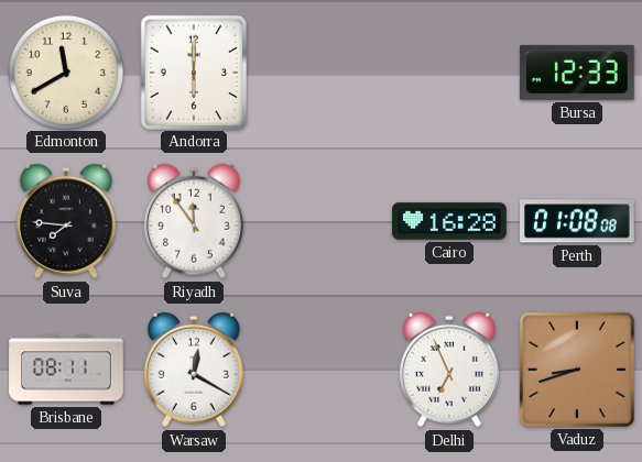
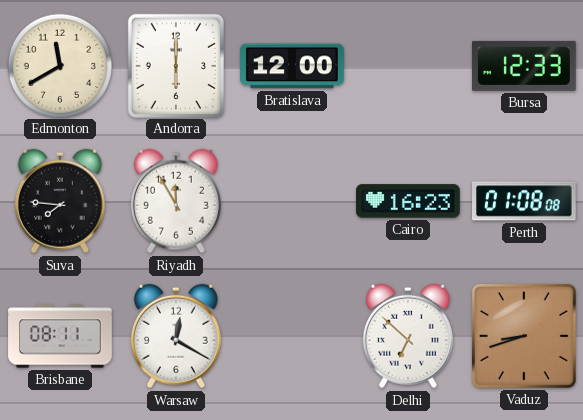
Bratislava: none -> 12:00 (292, 66)
Riyadh: 11:54 -> 11:55 (176, 201)
Cairo: 16:28 -> 16:23 (408, 201)
Delhi: 6:56 -> 6:52 (408, 336)
